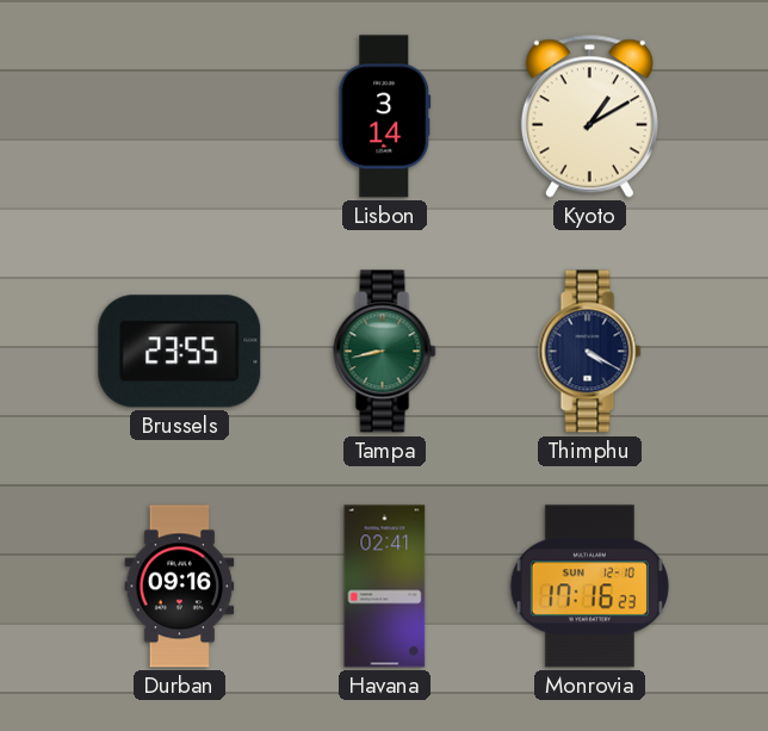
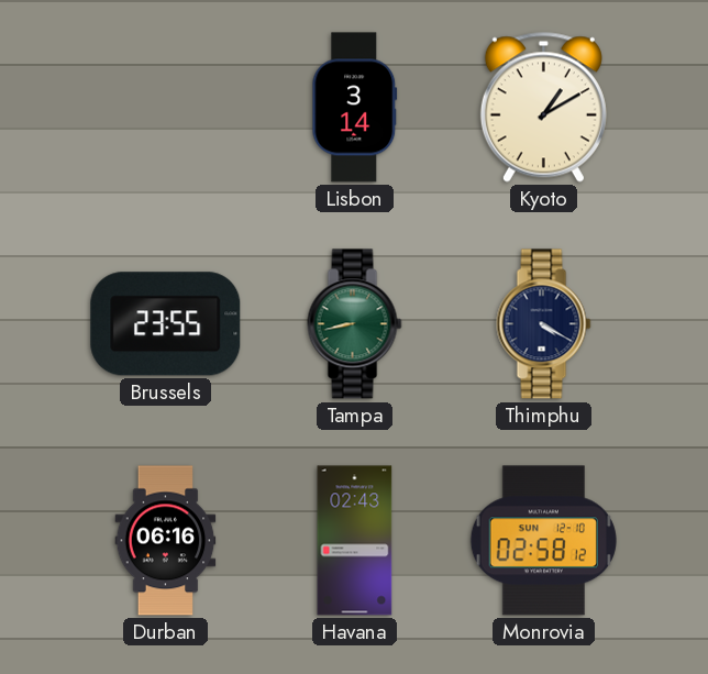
Durban: 09:16 -> 06:16 (166, 541)
Havana: 02:41 -> 02:43 (355, 541)
Monrovia: 17:16 -> 02:58 (543, 541)
